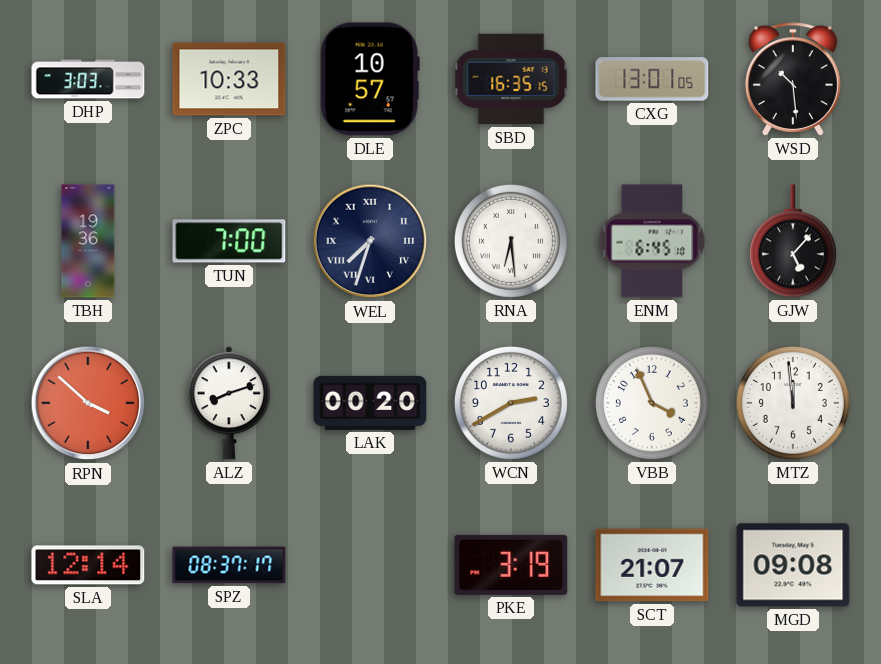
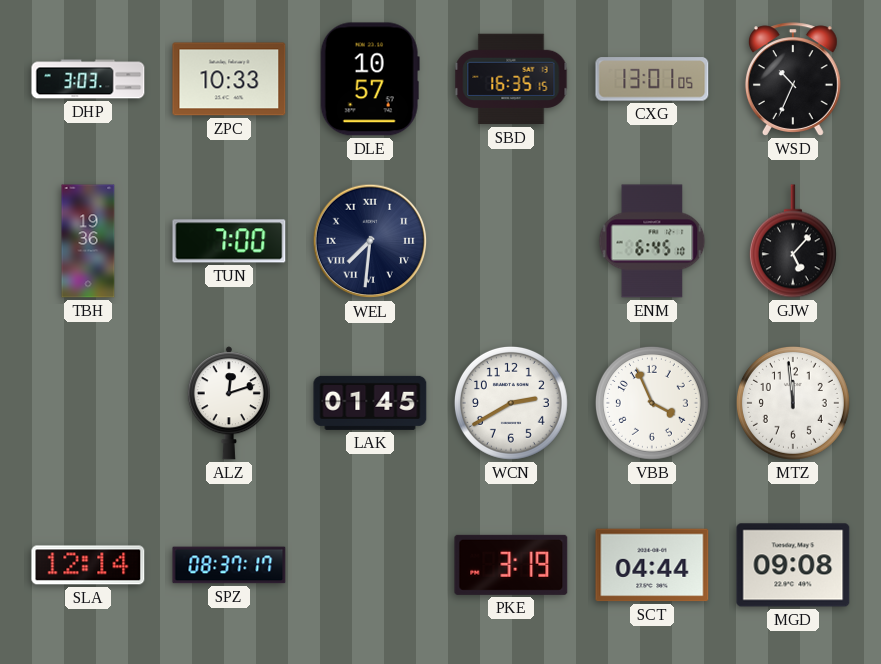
WSD: 10:29 -> 10:34 (793, 79)
WEL: 7:33 -> 7:31 (370, 241)
RNA: 6:29 -> none (511, 241)
RPN: 3:52 -> none (88, 403)
ALZ: 8:12 -> 12:12 (229, 403)
LAK: 00:20 -> 01:45 (370, 403)
SCT: 21:07 -> 04:44 (652, 565)
